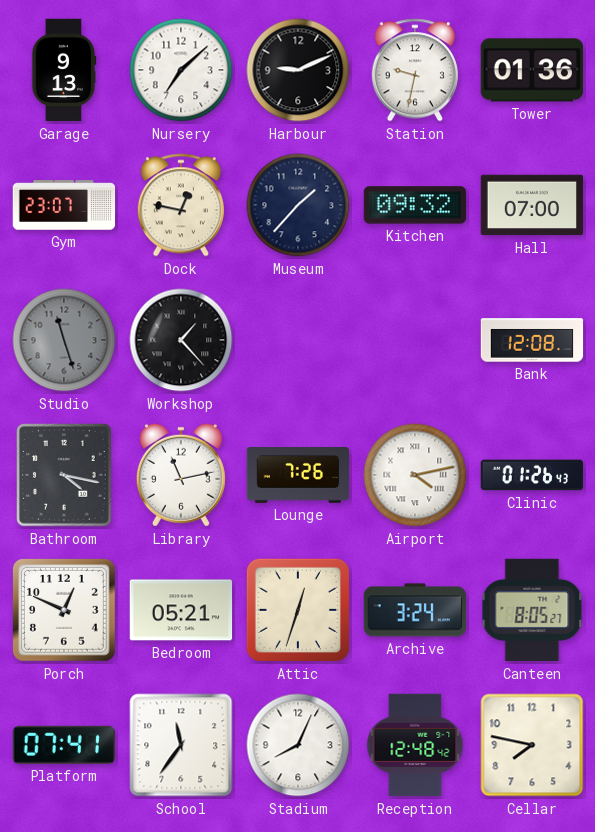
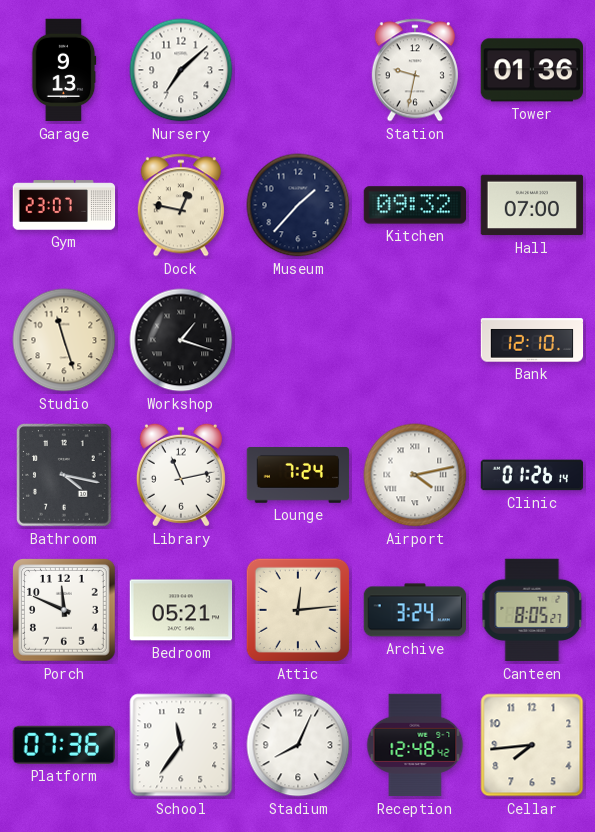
Harbour: 9:11 -> none (298, 70)
Studio dial: grey -> cream (64, 340)
Workshop: 1:23 -> 1:18 (181, 340)
Bank: 12:08 -> 12:10 (532, 340)
Lounge: 7:26 -> 7:24 (298, 476)
Clinic: 01:26:43 -> 01:26:14 (532, 475)
Porch: 12:49 -> 11:49 (65, 611)
Attic: 12:33 -> 12:14 (298, 610)
Platform: 07:41 -> 07:36 (64, 745)
Cellar: 7:47 -> 7:44 (532, 745)
